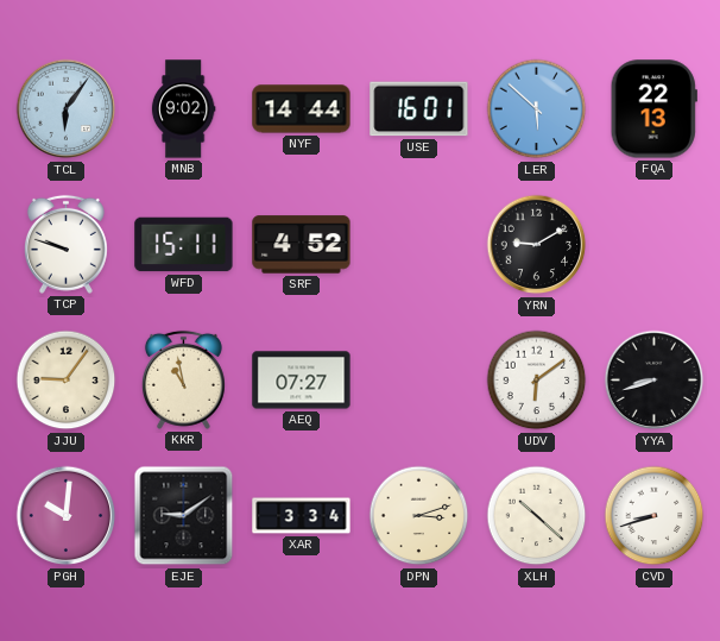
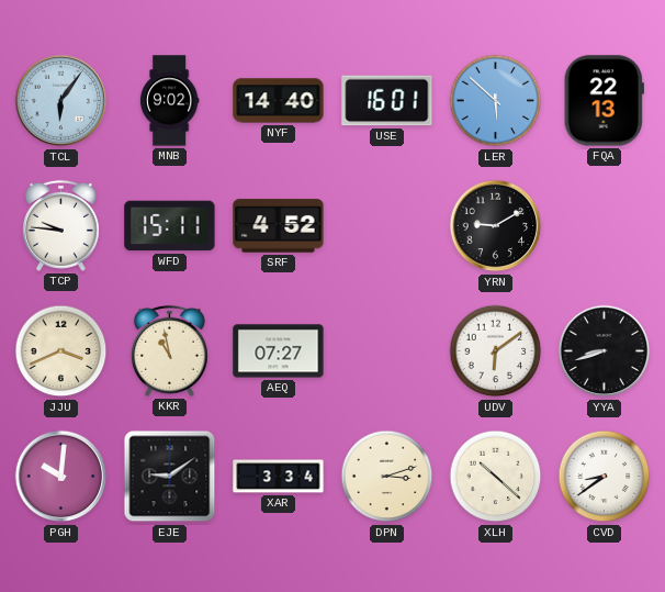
NYF: 14:44 -> 14:40 (279, 101)
TCP: 9:48 -> 9:46 (60, 225)
JJU: 9:06 -> 3:41 (61, 351)
CVD: 8:42 -> 8:39 (605, 477)
